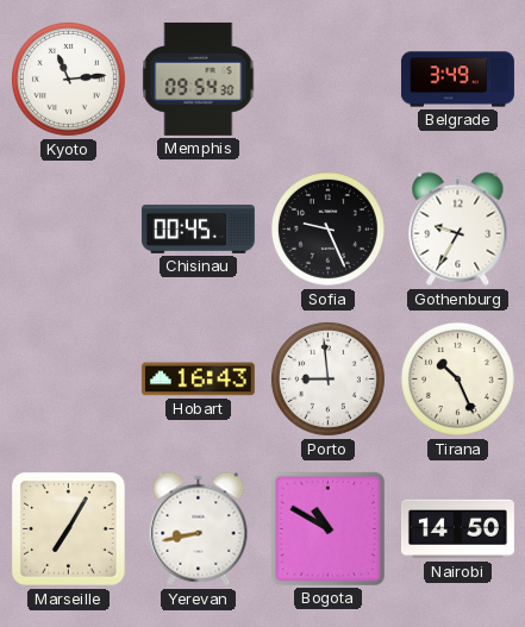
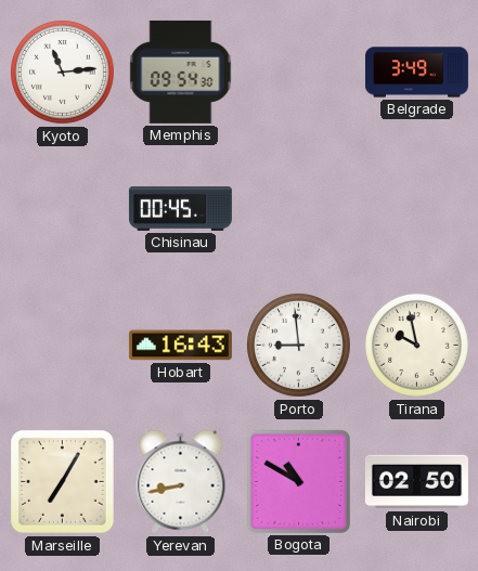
Sofia: 9:26 -> none (329, 228)
Gothenburg: 9:35 -> none (458, 230)
Tirana: 10:26 -> 9:58 (417, 345)
Nairobi: 14:50 -> 02:50 (416, 482)
